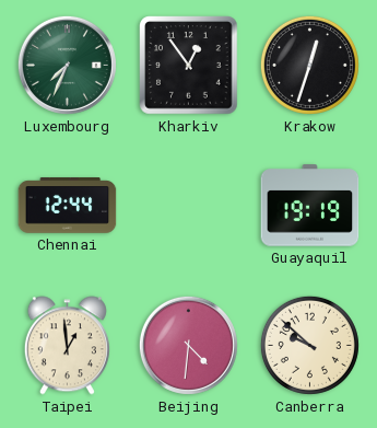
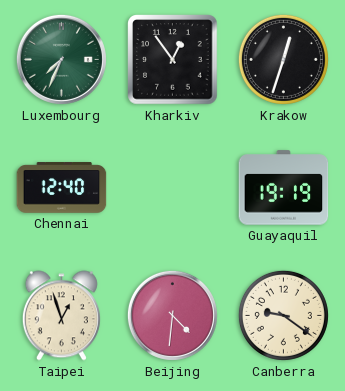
Chennai: 12:44 -> 12:40 (62, 188)
Taipei: 12:59 -> 12:57 (61, 316)
Canberra: 9:52 -> 9:21 (283, 315)
